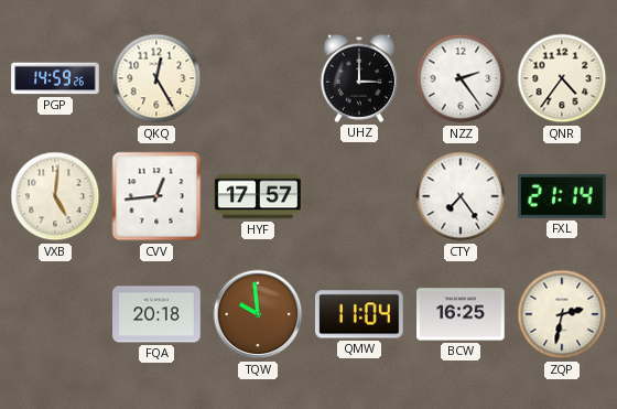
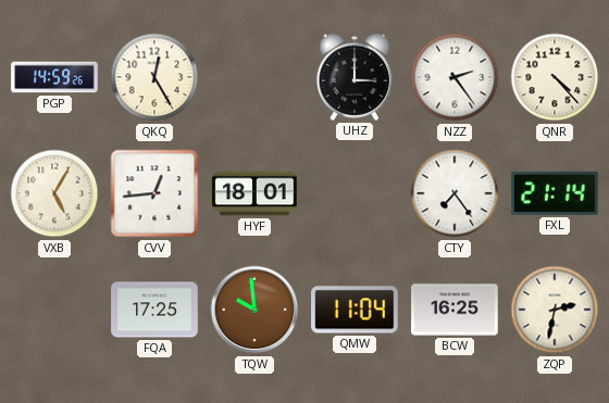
QNR: 4:36 -> 4:23 (555, 77)
VXB: 5:01 -> 5:05 (54, 193)
HYF: 17:57 -> 18:01 (254, 193)
FQA: 20:18 -> 17:25 (154, 310)
